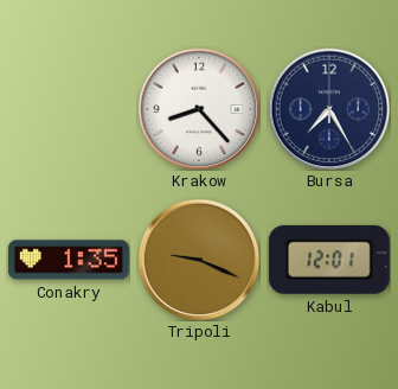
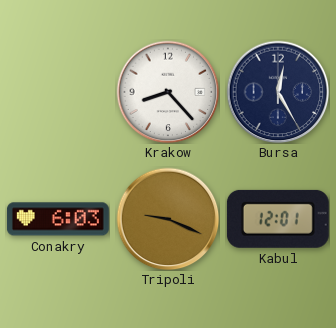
Bursa: 7:25 -> 12:25 (278, 92)
Conakry: 1:35 -> 6:03 (58, 219)
